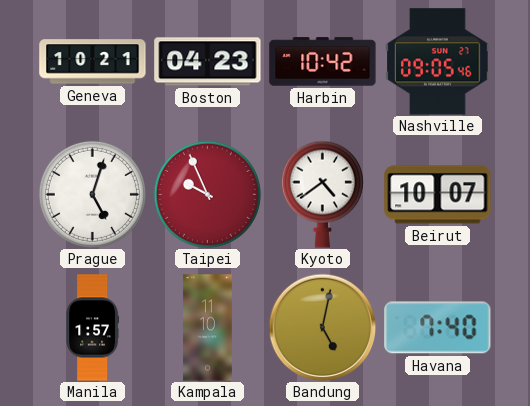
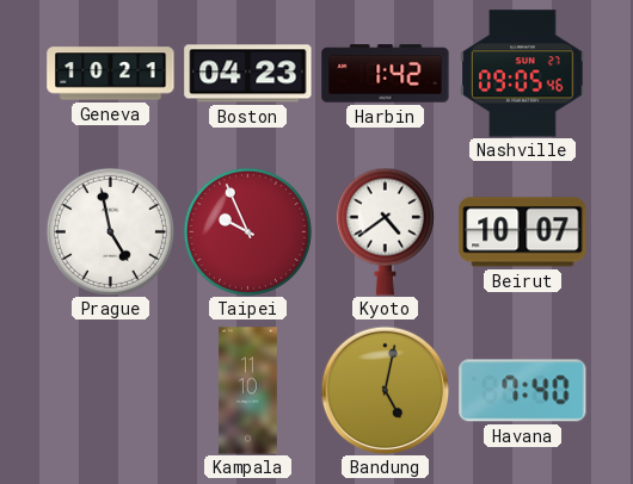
Harbin: 10:42 -> 1:42 (386, 74)
Prague: 5:03 -> 4:58 (110, 231)
Manila: 1:57 -> none (92, 328)
